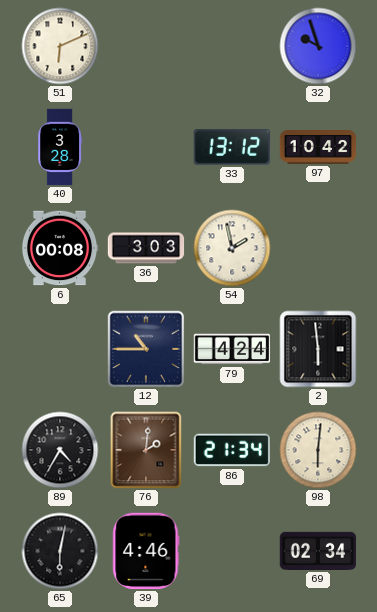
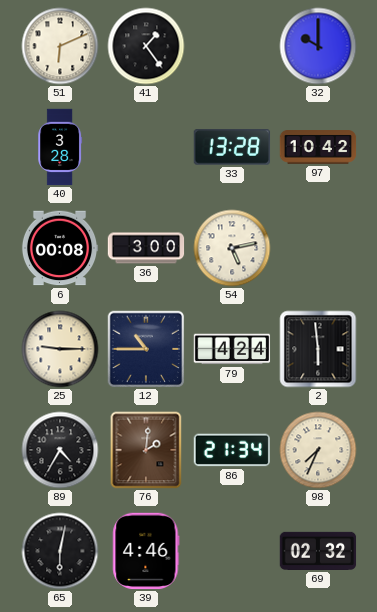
41: none -> 1:24 (146, 46)
32: 9:57 -> 10:00 (318, 46)
33: 13:12 -> 13:28 (232, 147)
36: 3:03 -> 3:00 (146, 248)
54: 1:58 -> 5:13 (232, 248)
25: none -> 9:15 (60, 349)
98: 6:01 -> 7:34 (318, 450)
69: 02:34 -> 02:32 (318, 551)
